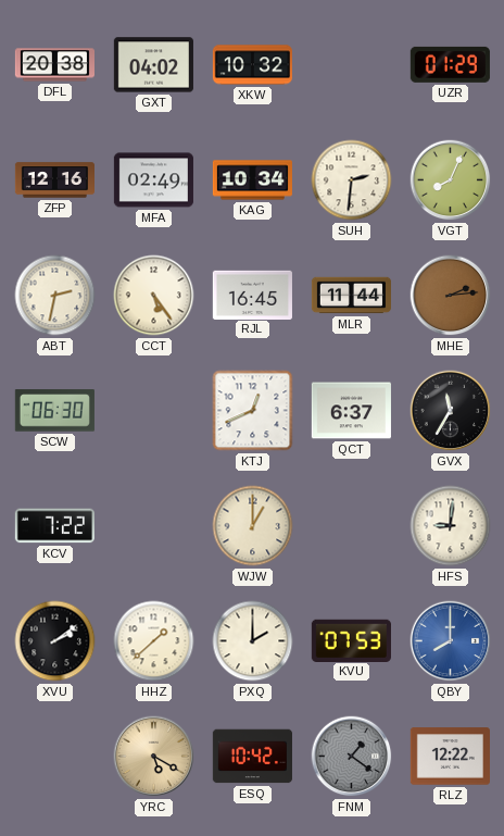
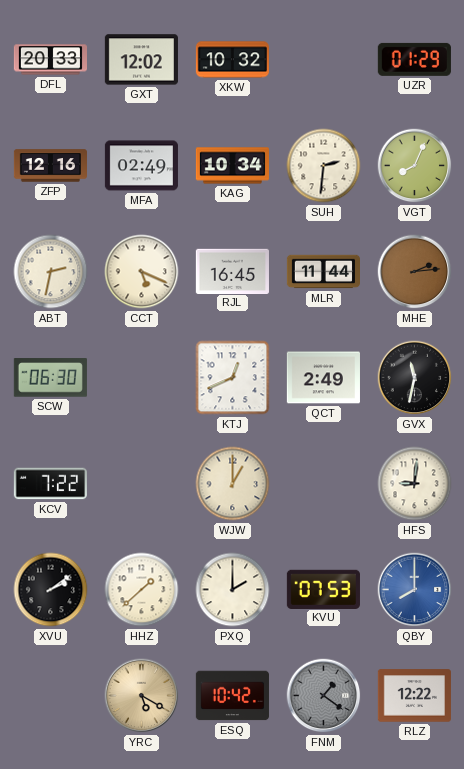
DFL: 20:38 -> 20:33 (50, 60)
GXT: 04:02 -> 12:02 (141, 60)
CCT: 5:24 -> 5:19 (142, 272)
QCT: 6:37 -> 2:49 (323, 378)
GVX: 11:35 -> 11:32 (415, 378)
